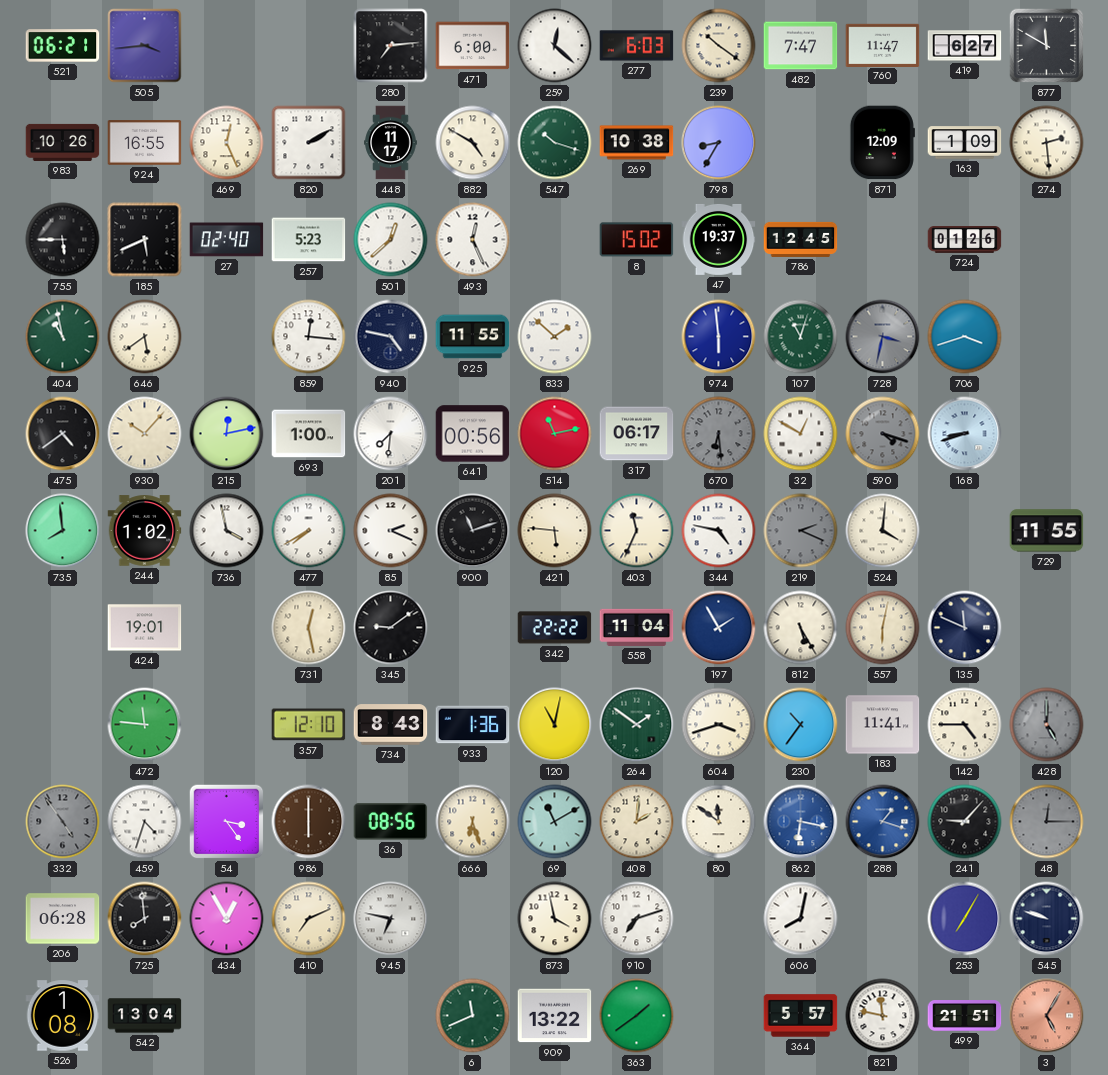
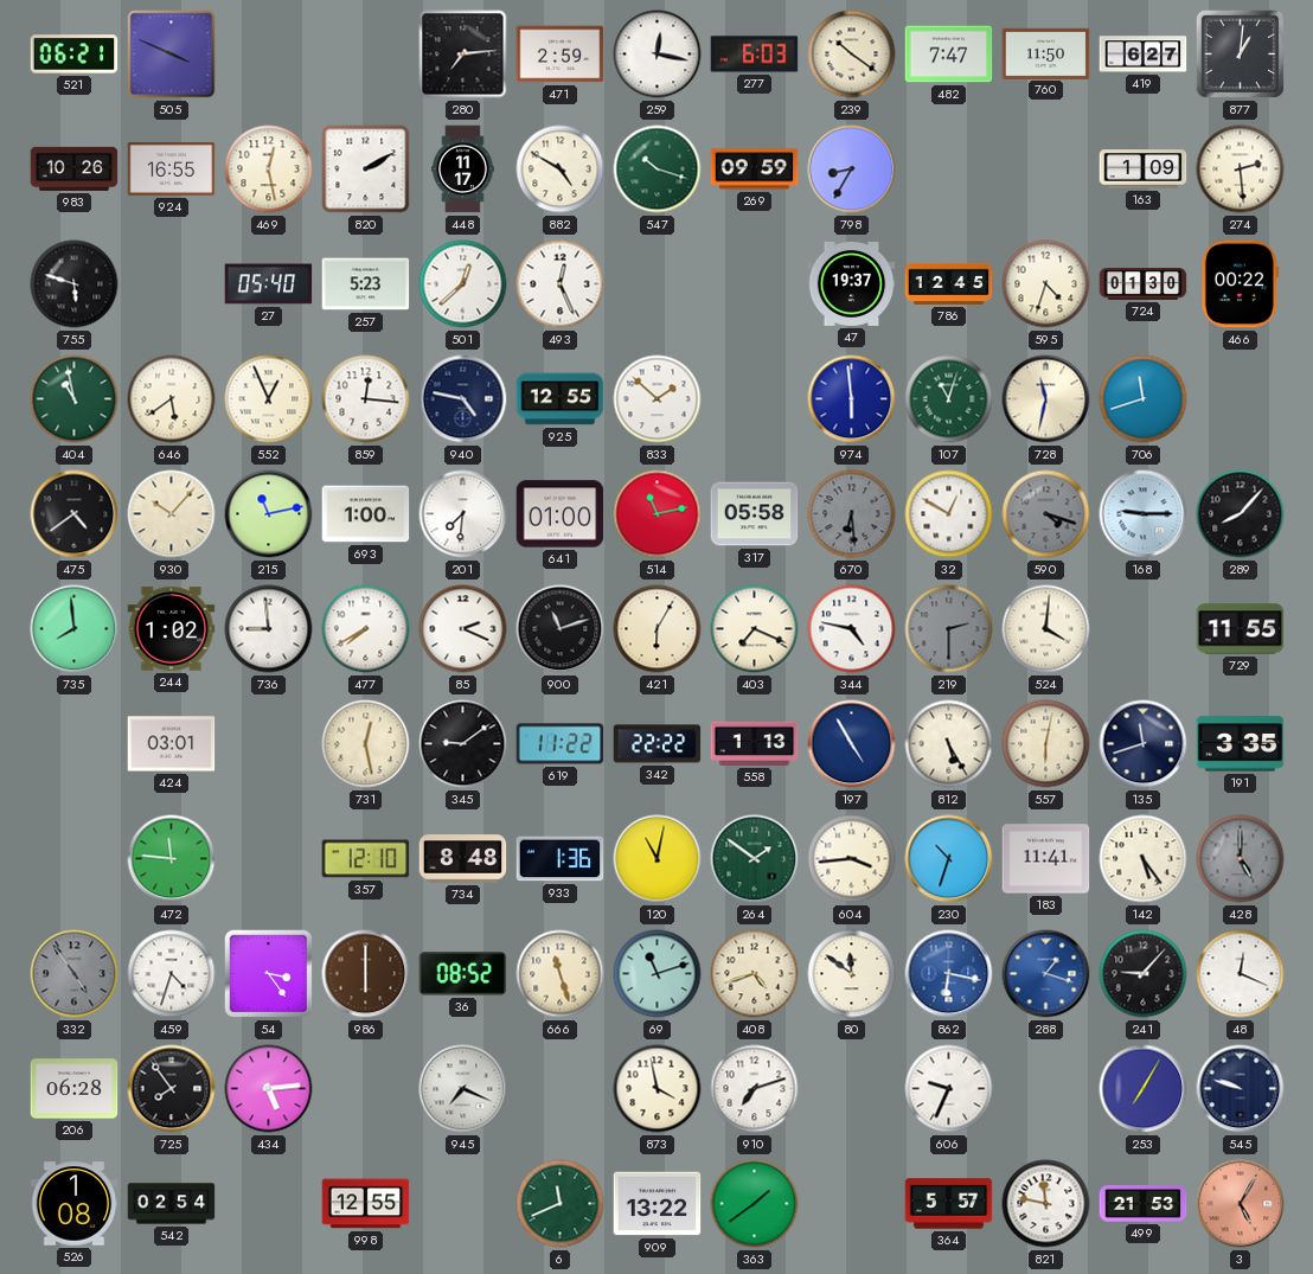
505: 3:44 -> 3:49 (172, 55)
471: 6:00 -> 2:59 (561, 55)
259: 12:22 -> 12:17 (658, 55)
760: 11:47 -> 11:50 (1046, 53)
877: 11:50 -> 1:01 (1241, 55)
469: 12:26 -> 12:28 (269, 169)
269: 10:38 -> 09:59 (755, 169)
871: 12:09 -> none (882, 143)
755: 5:45 -> 5:48 (75, 284)
185: 5:41 -> none (145, 240)
27: 02:40 -> 05:40 (269, 284)
8: 15:02 -> none (637, 240)
595: none -> 4:33 (1046, 284)
724: 01:26 -> 01:30 (1144, 284)
466: none -> 00:22 (1240, 284)
552: none -> 12:56 (269, 399)
925: 11:55 -> 12:55 (561, 399)
728: 3:32 -> 11:32 (1046, 399)
728 dial: grey -> cream (1046, 399)
706: 3:42 -> 11:42 (1144, 399)
215: 12:13 -> 11:13 (269, 514)
641: 00:56 -> 01:00 (561, 514)
317: 06:17 -> 05:58 (755, 514)
168: 8:42 -> 9:15 (1144, 514)
289: none -> 8:07 (1241, 514)
736: 3:58 -> 8:59 (269, 629)
421: 5:46 -> 6:05 (658, 629)
403: 11:34 -> 7:19 (755, 629)
219: 2:19 -> 2:30 (949, 629)
424: 19:01 -> 03:01 (172, 744)
619: none -> 11:22 (561, 744)
558: 11:04 -> 1:13 (755, 743)
197: 1:55 -> 4:55 (852, 744)
135: 11:49 -> 11:42 (1144, 744)
191: none -> 3:35 (1241, 744)
734: 8:43 -> 8:48 (463, 859)
604: 3:42 -> 3:44 (852, 859)
230: 10:36 -> 10:33 (949, 859)
142: 4:45 -> 5:24 (1144, 859)
36: 08:56 -> 08:52 (463, 974)
666: 6:27 -> 11:27 (561, 974)
69: 11:10 -> 11:12 (658, 974)
408: 2:01 -> 4:42 (755, 974)
48: 12:15 -> 12:19 (1241, 974)
48 dial: grey -> white (1241, 974)
725: 7:59 -> 7:54 (172, 1089)
434: 12:55 -> 5:14 (269, 1089)
410: 7:11 -> none (309, 919)
945: 6:47 -> 7:19 (463, 1089)
606: 8:02 -> 9:34 (949, 1089)
542: 13:04 -> 02:54 (172, 1204)
998: none -> 12:55 (366, 1204)
499: 21:51 -> 21:53 (1144, 1204)
